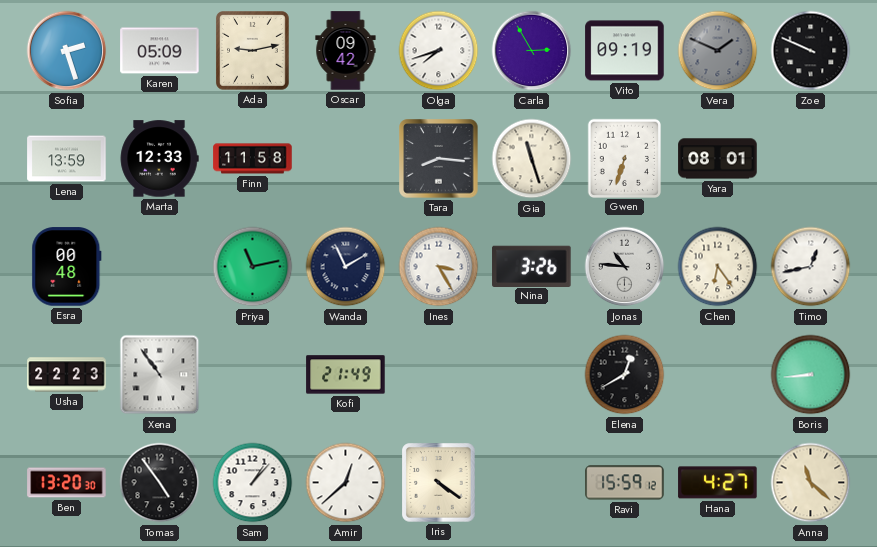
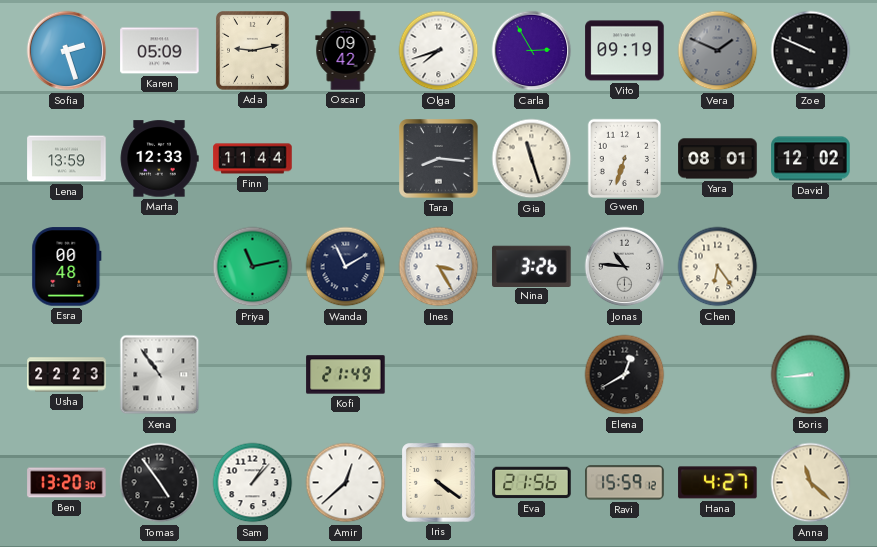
Finn: 11:58 -> 11:44 (253, 159)
David: none -> 12:02 (811, 159)
Timo: 12:43 -> none (811, 267)
Eva: none -> 21:56 (532, 483)
